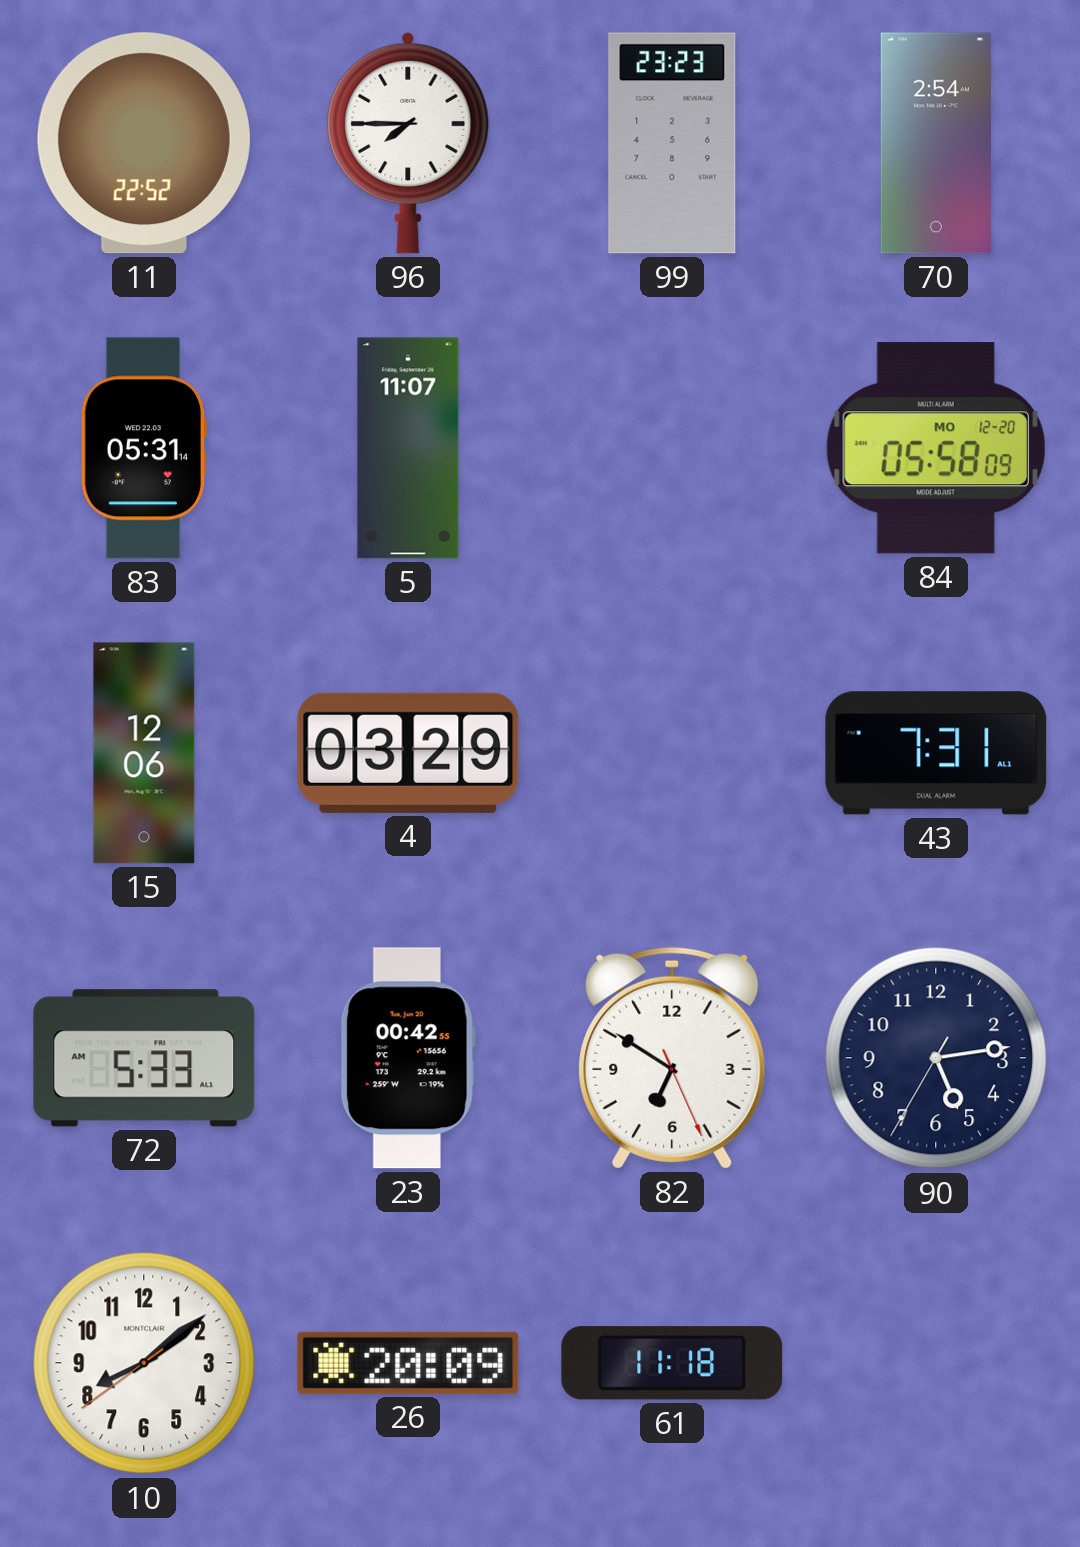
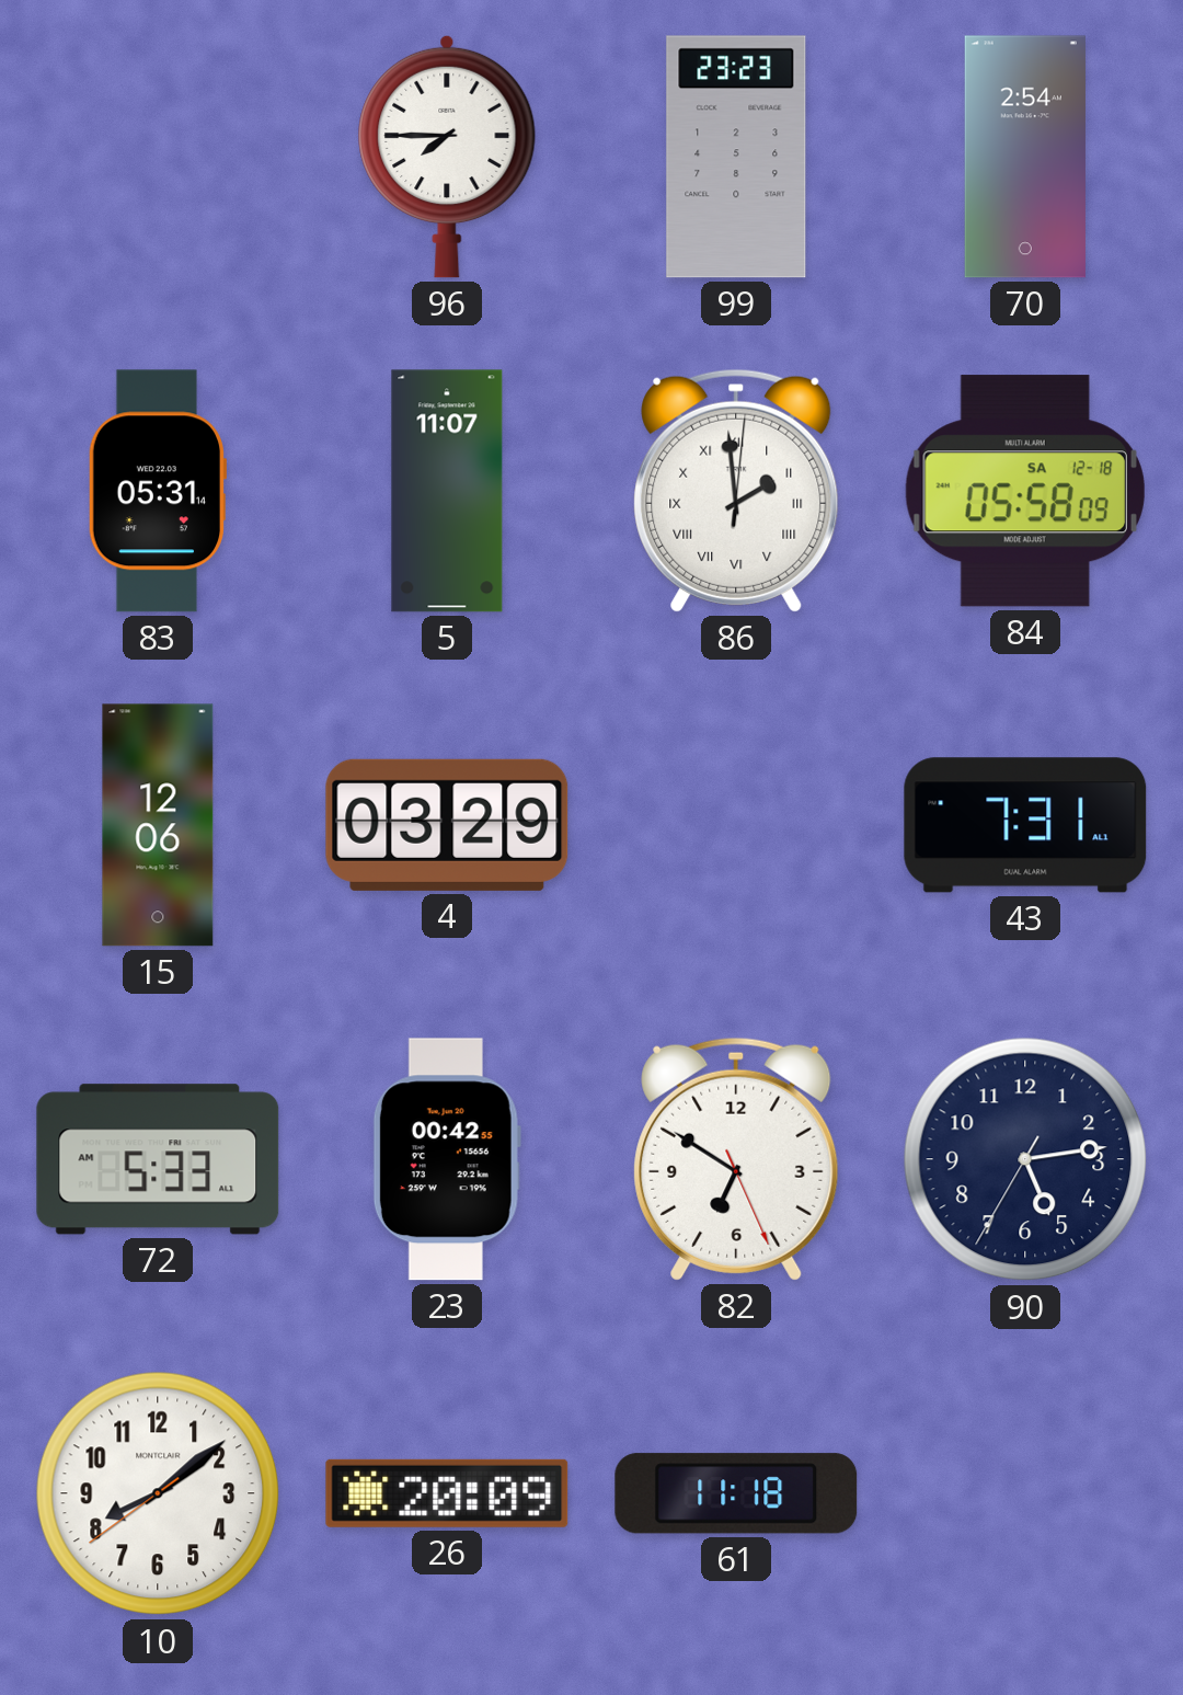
11: 22:52 -> none (144, 143)
86: none -> 1:59 (736, 491)
84 date: MO 12-20 -> SA 12-18 (1025, 491)
